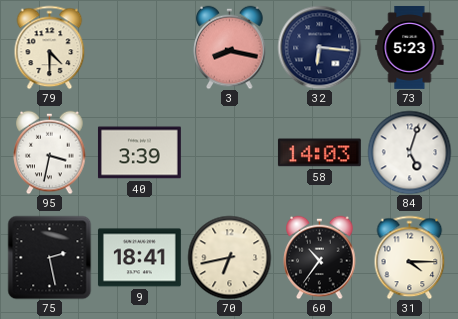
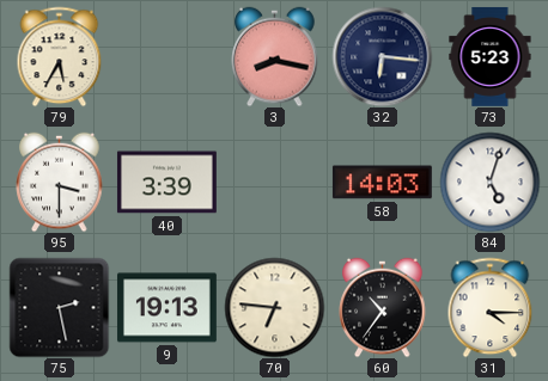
79: 4:30 -> 5:35 (60, 56)
95: 3:32 -> 3:30 (60, 182)
9: 18:41 -> 19:13 (166, 308)
70: 6:43 -> 6:46 (274, 307)
